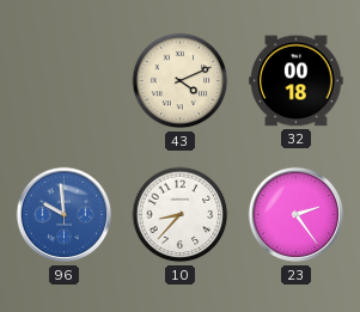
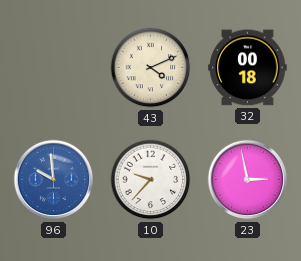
10: 8:37 -> 9:37 (151, 180)
23: 2:24 -> 2:58 (248, 180)
